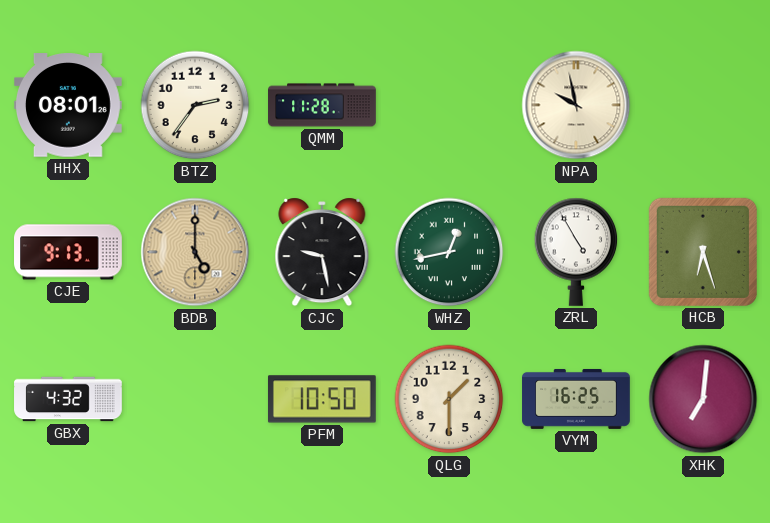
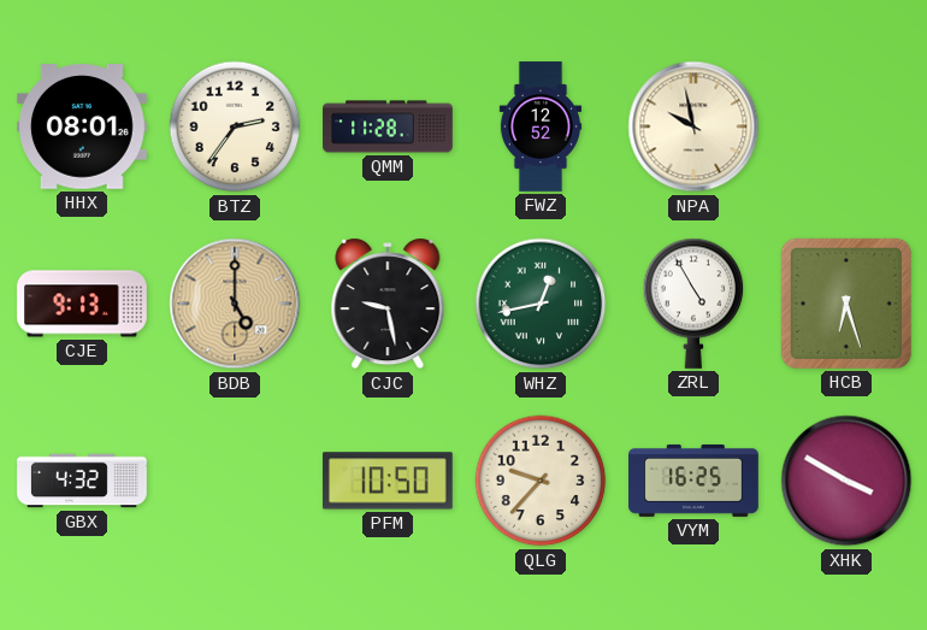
FWZ: none -> 12:52 (539, 126)
QLG: 1:30 -> 9:37 (541, 481)
XHK: 7:01 -> 3:50 (846, 481)
